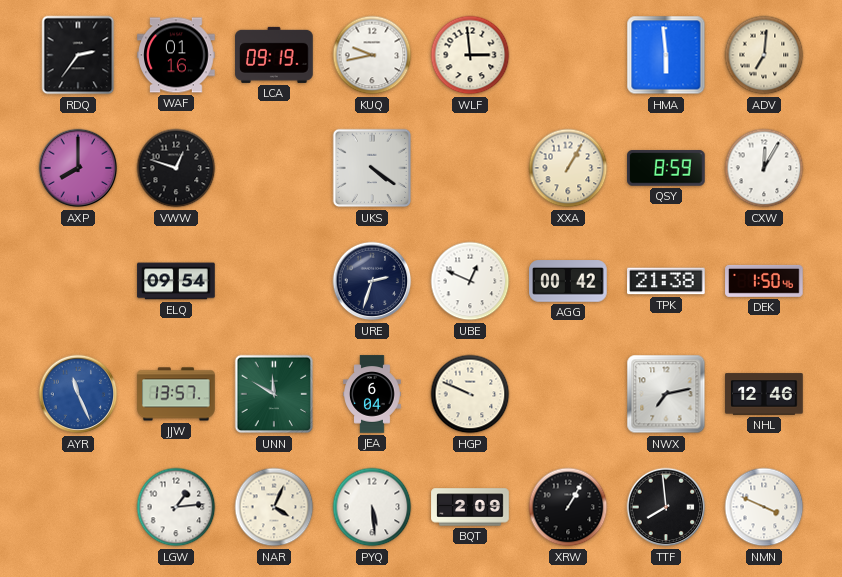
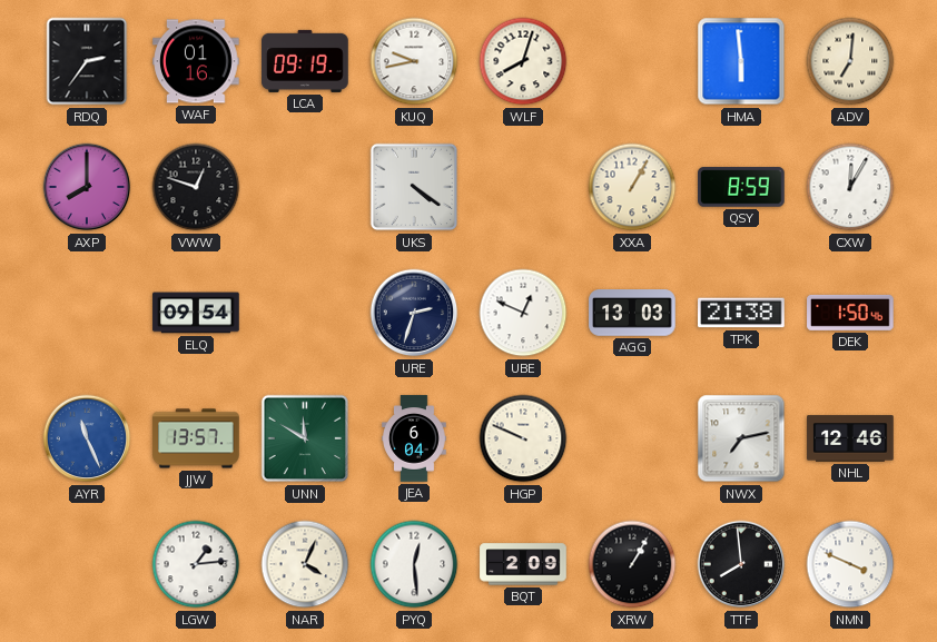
WLF: 2:59 -> 8:03 (523, 61)
AGG: 00:42 -> 13:03 (632, 313)
PYQ: 5:29 -> 12:29 (414, 564)
